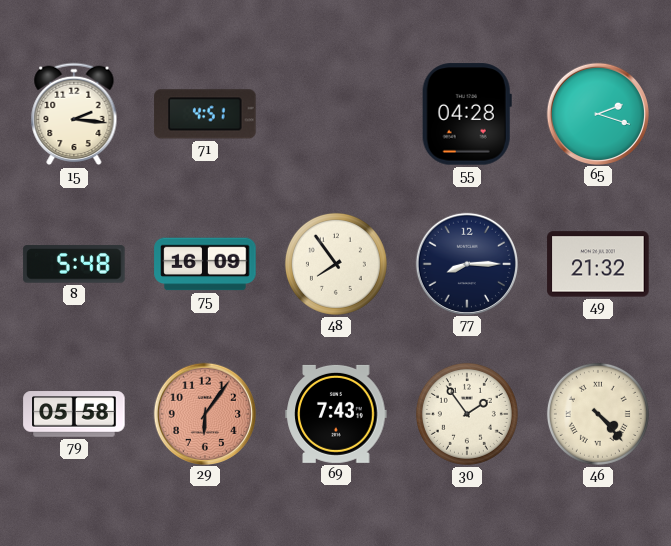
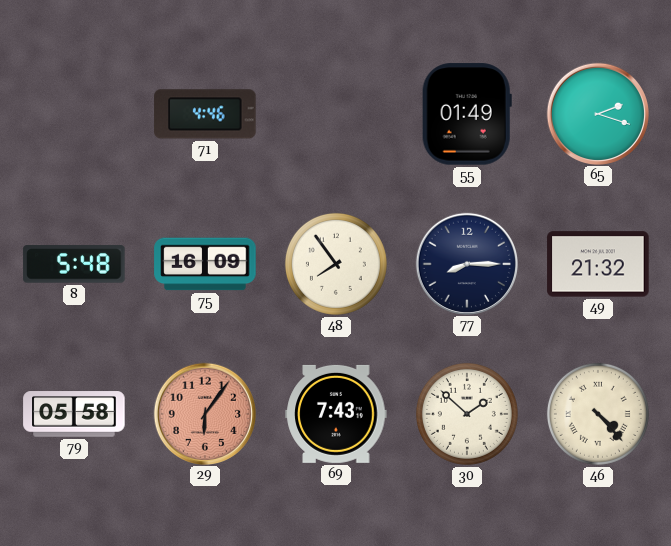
15: 2:16 -> none (74, 114)
71: 4:51 -> 4:46 (205, 114)
55: 04:28 -> 01:49 (467, 114)
30: 1:54 -> 1:52 (467, 414)
